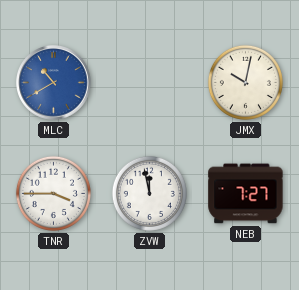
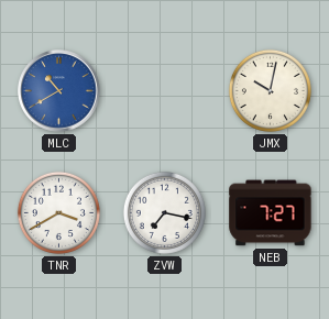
TNR: 3:45 -> 3:40 (58, 212)
ZVW: 11:58 -> 7:17 (164, 212)
